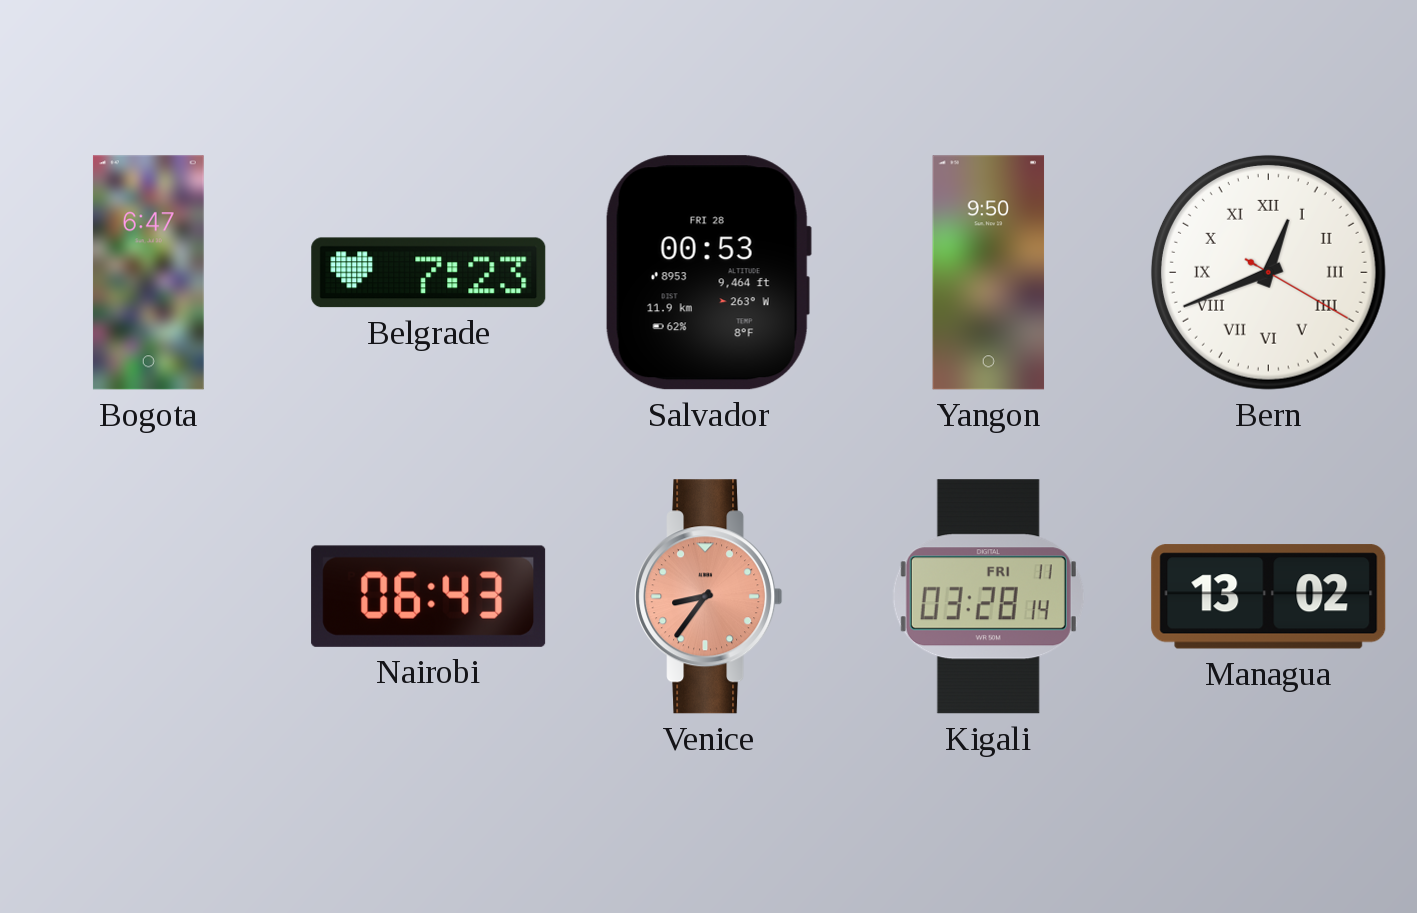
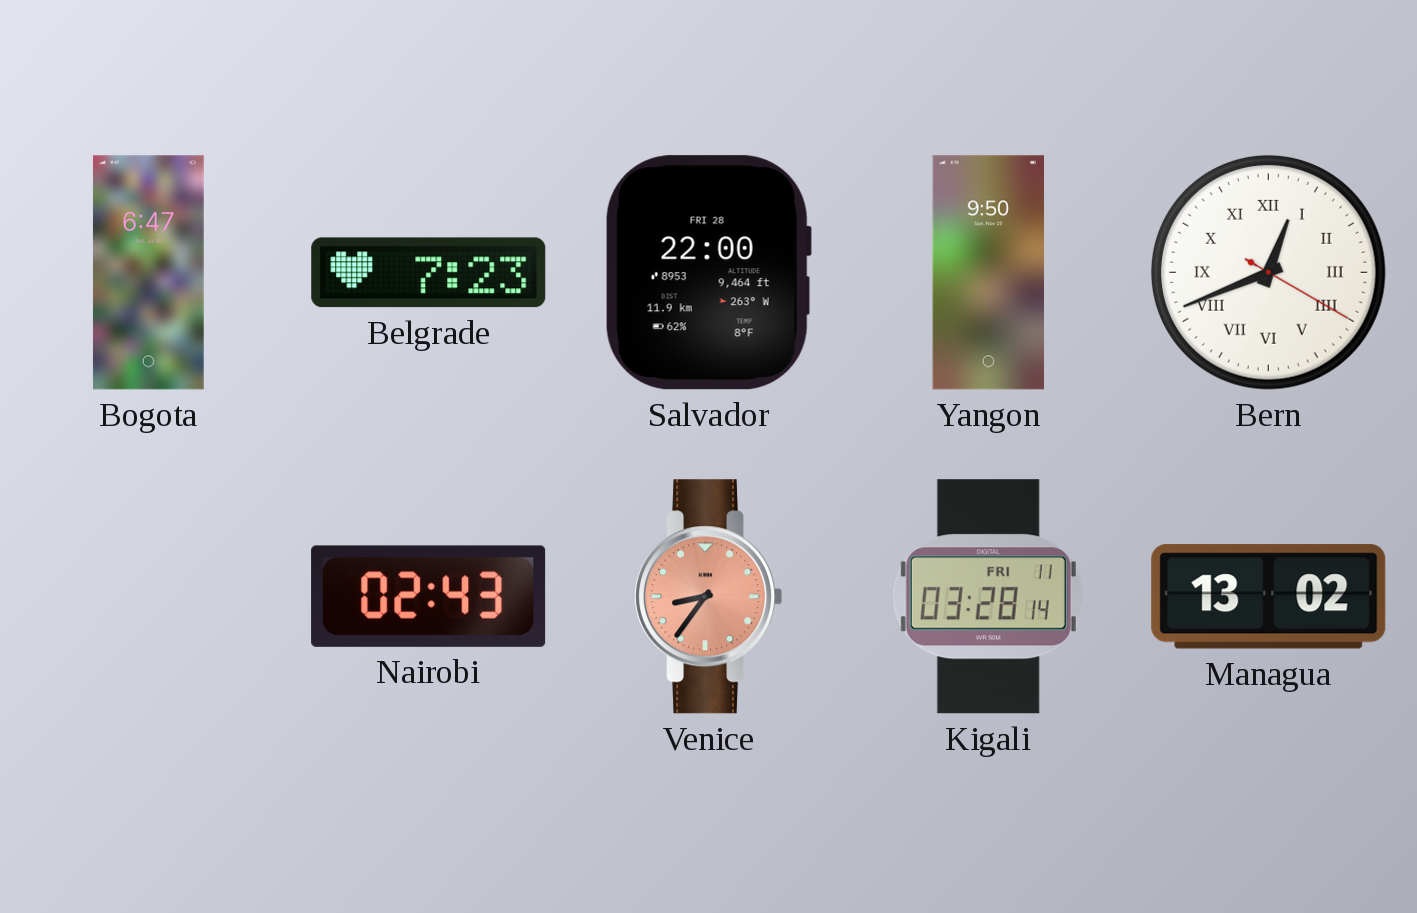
Salvador: 00:53 -> 22:00 (708, 273)
Nairobi: 06:43 -> 02:43 (429, 596)
